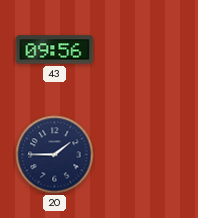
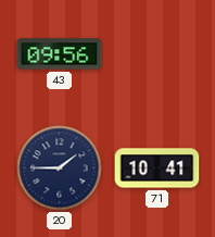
71: none -> 10:41 (157, 169)
